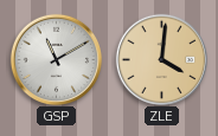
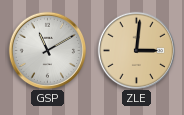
ZLE: 4:01 -> 3:01 (136, 50)
